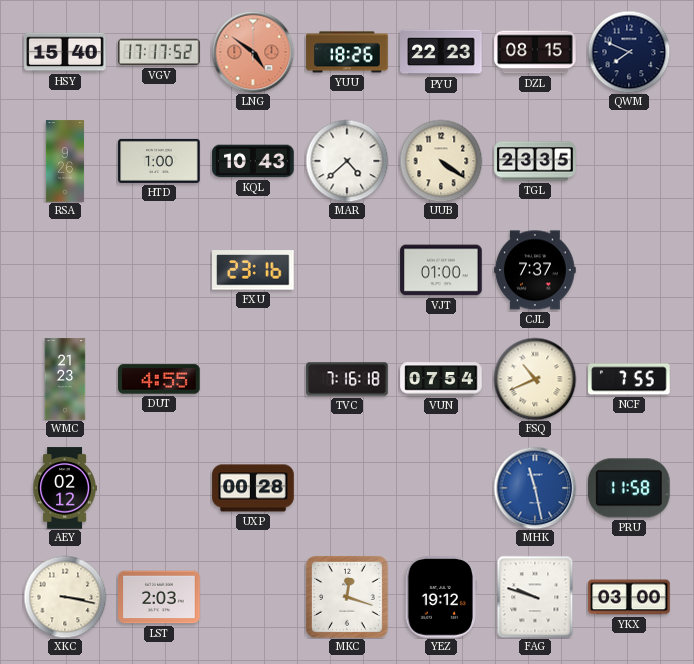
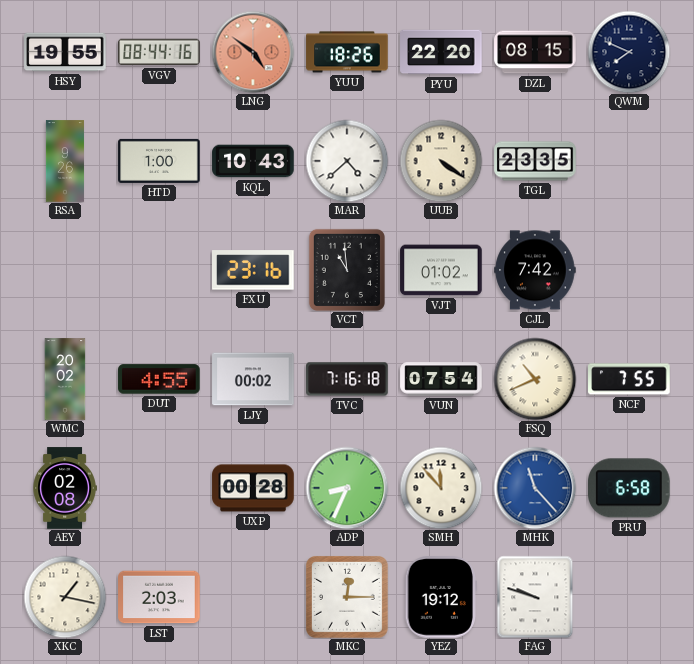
HSY: 15:40 -> 19:55 (65, 52)
VGV: 17:17 -> 08:44 (159, 52)
PYU: 22:23 -> 22:20 (441, 52)
VCT: none -> 10:59 (347, 270)
VJT: 01:00 -> 01:02 (441, 270)
CJL: 7:37 -> 7:42 (535, 270)
WMC: 21:23 -> 20:02 (65, 379)
LJY: none -> 00:02 (253, 379)
AEY: 02:12 -> 02:08 (65, 488)
ADP: none -> 8:34 (347, 488)
SMH: none -> 11:53 (441, 488)
MHK: 11:28 -> 11:23 (535, 488)
PRU: 11:58 -> 6:58 (630, 488)
XKC: 3:17 -> 1:17 (65, 597)
MKC: 12:18 -> 12:15 (347, 597)
YKX: 03:00 -> none (629, 597)
